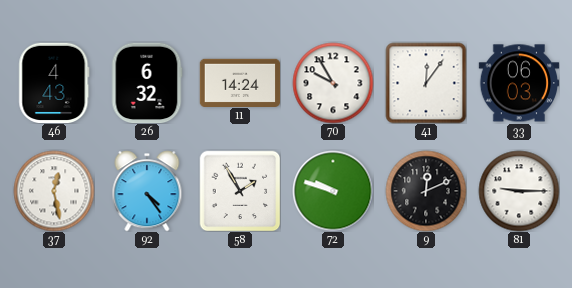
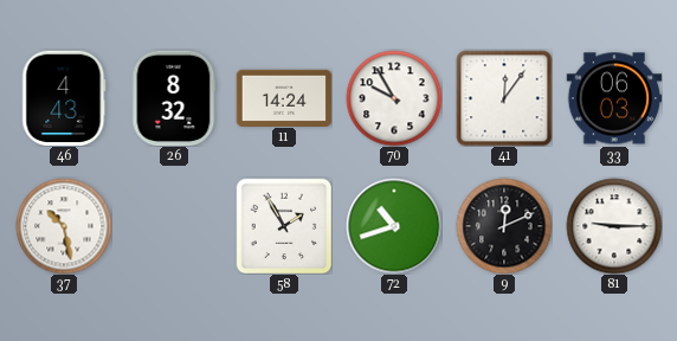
26: 6:32 -> 8:32 (174, 98)
37: 12:28 -> 10:28 (64, 226)
92: 4:24 -> none (147, 191)
72: 9:48 -> 10:42 (394, 226)
